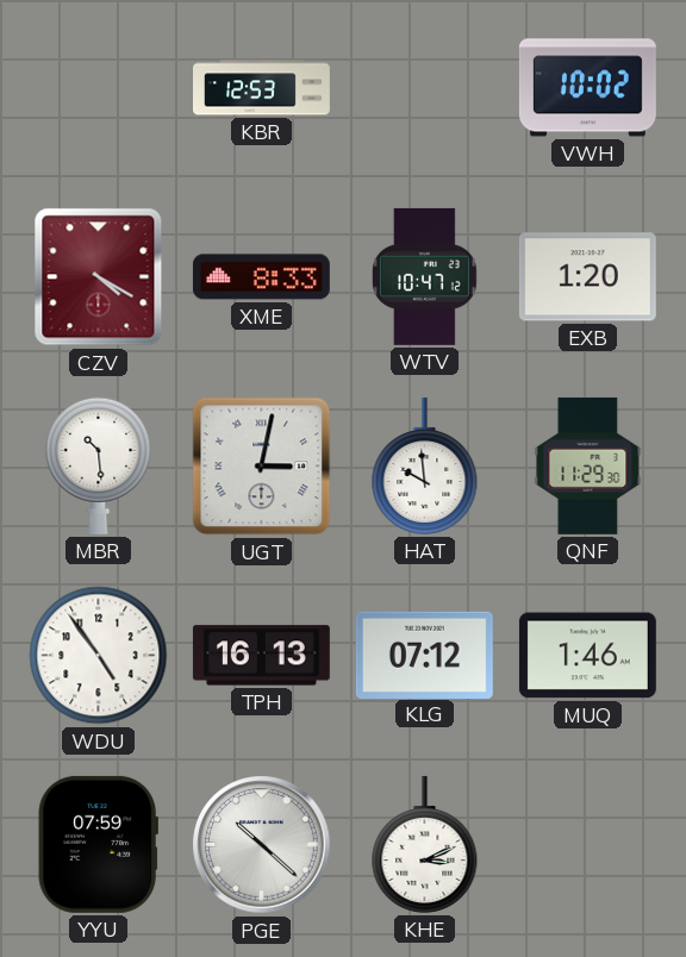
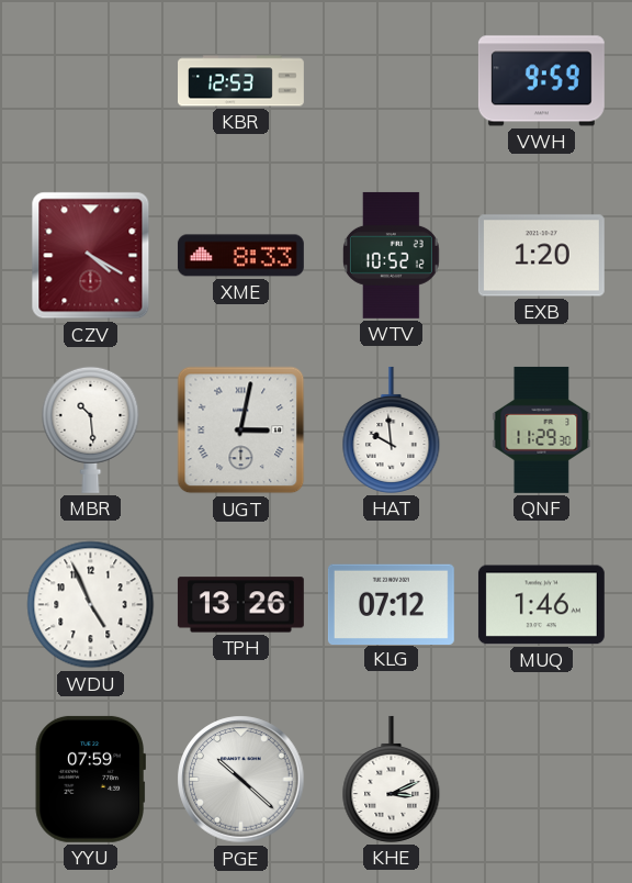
VWH: 10:02 -> 9:59 (541, 81)
WTV: 10:47 -> 10:52 (391, 255)
WDU: 4:54 -> 4:56 (91, 605)
TPH: 16:13 -> 13:26 (240, 605)
